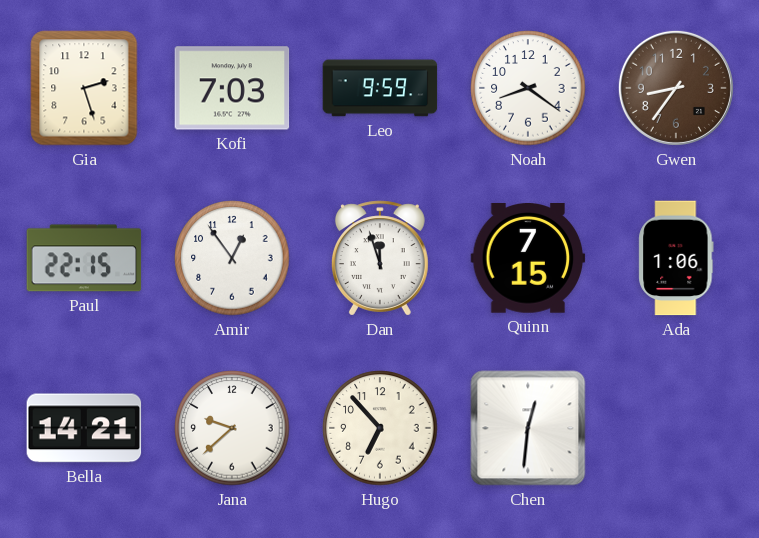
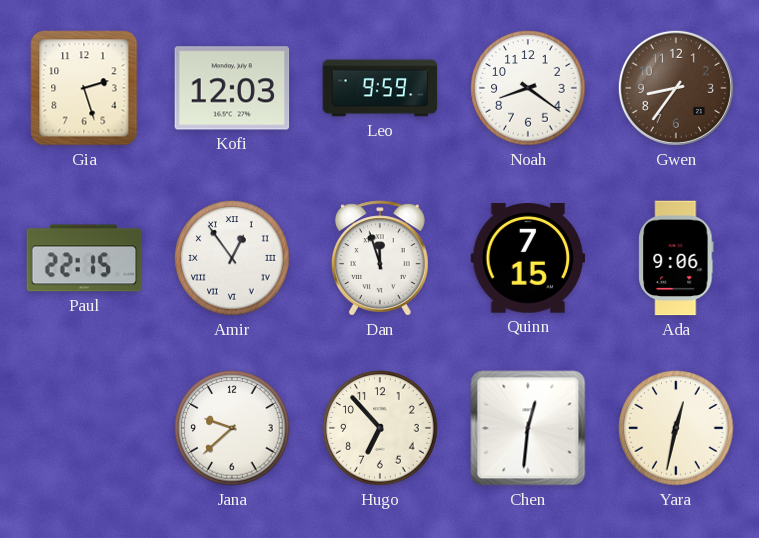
Kofi: 7:03 -> 12:03 (232, 88)
Amir numerals: Arabic -> Roman (232, 258)
Ada: 1:06 -> 9:06 (676, 258)
Bella: 14:21 -> none (84, 428)
Yara: none -> 12:32 (676, 428)
